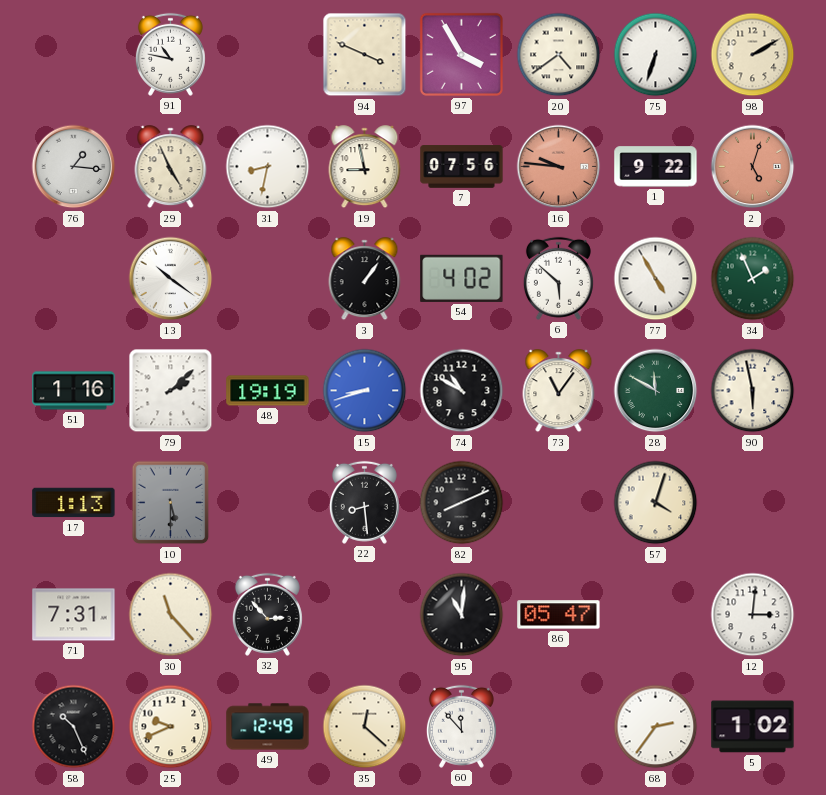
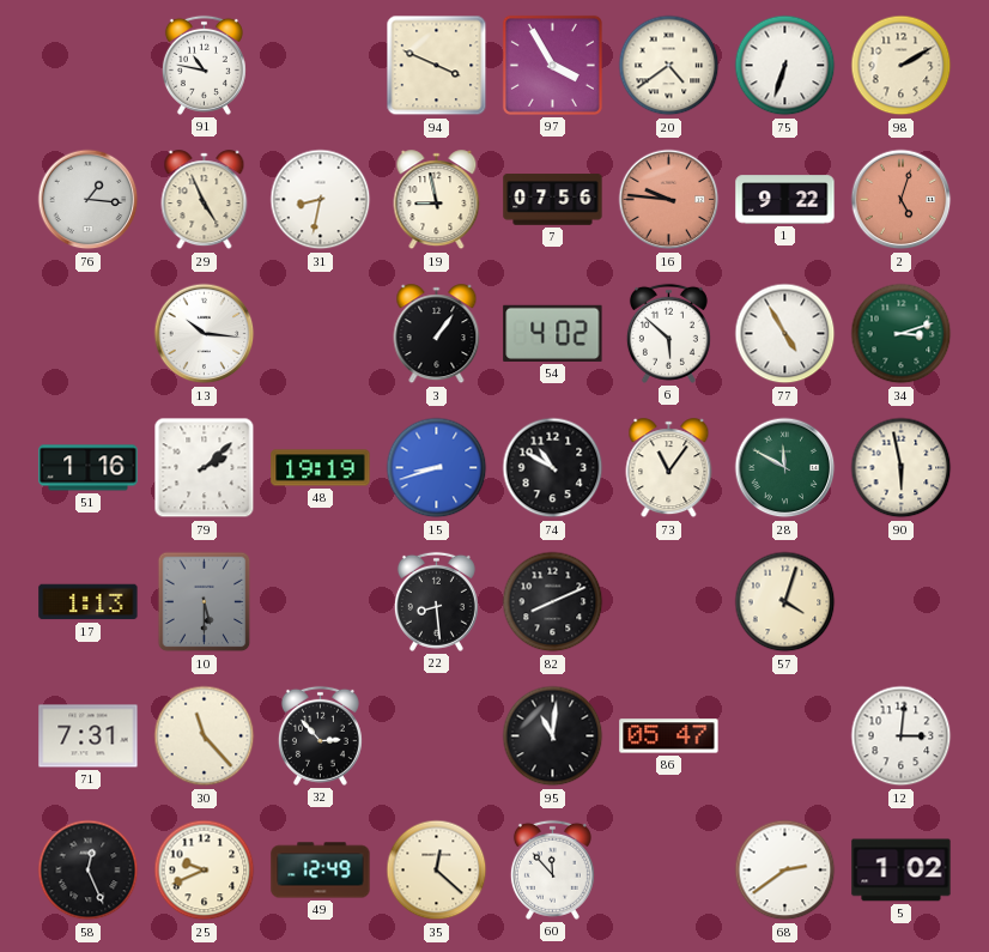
13: 10:21 -> 10:16 (205, 334)
34: 1:56 -> 3:12 (902, 334)
58: 10:26 -> 12:26 (89, 871)
68: 2:36 -> 2:39 (785, 871)
